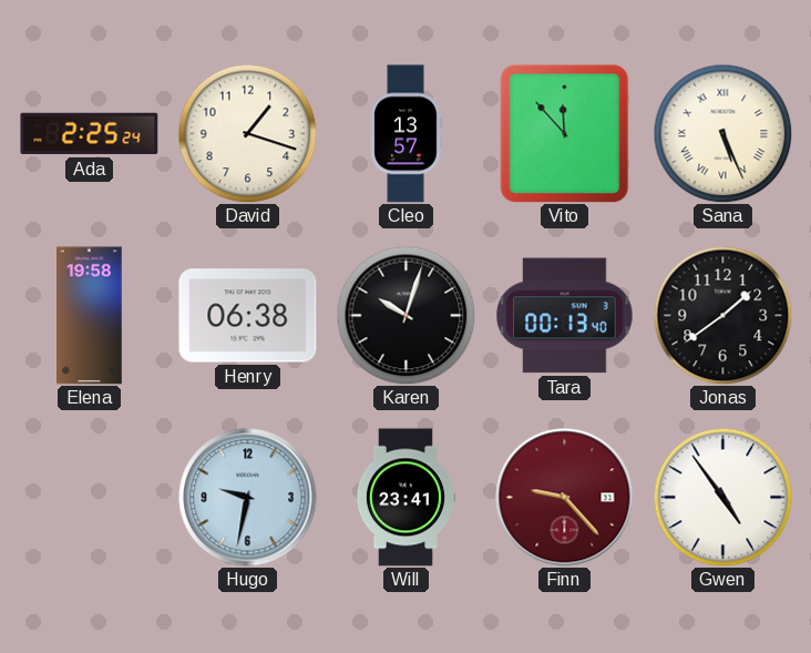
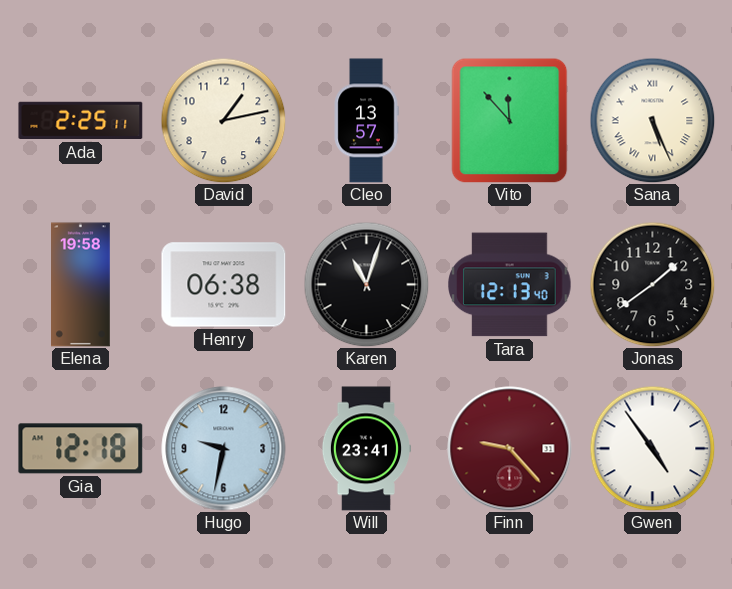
Ada: 2:25:24 -> 2:25:11 (81, 121)
David: 1:18 -> 1:13 (223, 120)
Karen: 10:03 -> 11:03 (366, 284)
Tara: 00:13 -> 12:13 (510, 285)
Gia: none -> 12:18 (81, 449)
